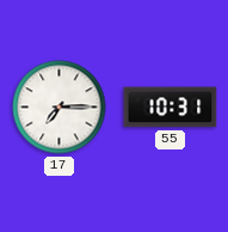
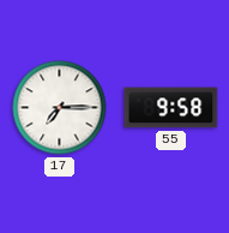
55: 10:31 -> 9:58 (171, 108)
